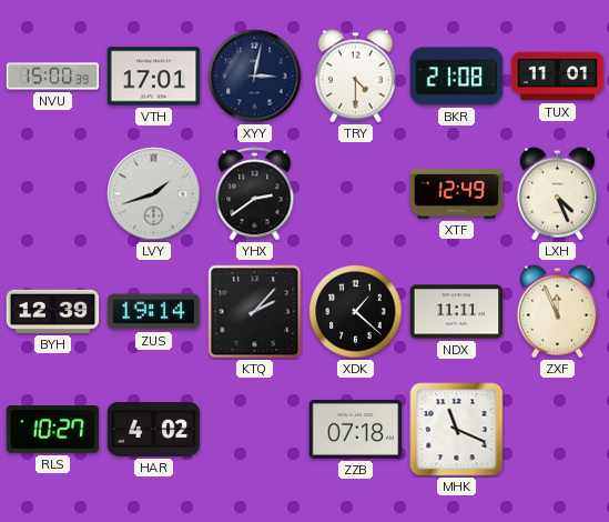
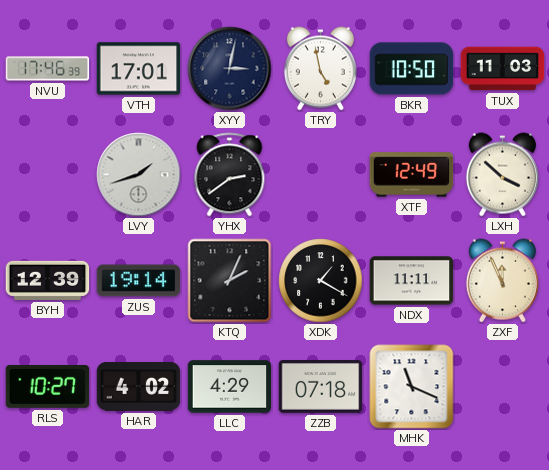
NVU: 15:00 -> 17:46 (48, 69)
TRY: 4:30 -> 4:58 (320, 69)
BKR: 21:08 -> 10:50 (412, 69)
TUX: 11:01 -> 11:03 (503, 69)
LXH: 4:26 -> 3:52 (502, 175)
KTQ: 2:07 -> 2:04 (230, 281)
XDK: 1:22 -> 1:20 (321, 281)
LLC: none -> 4:29 (230, 387)
